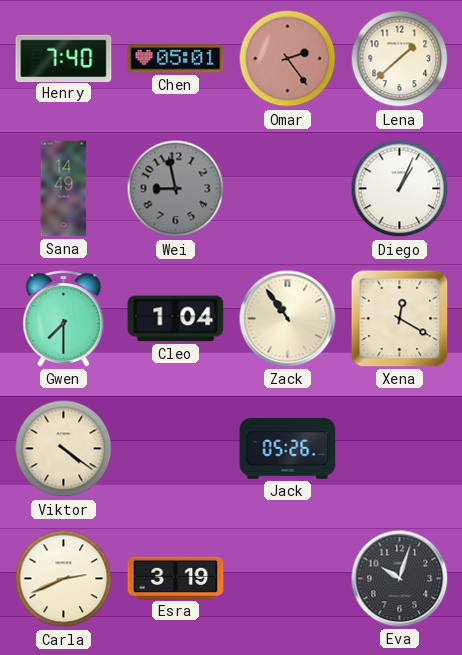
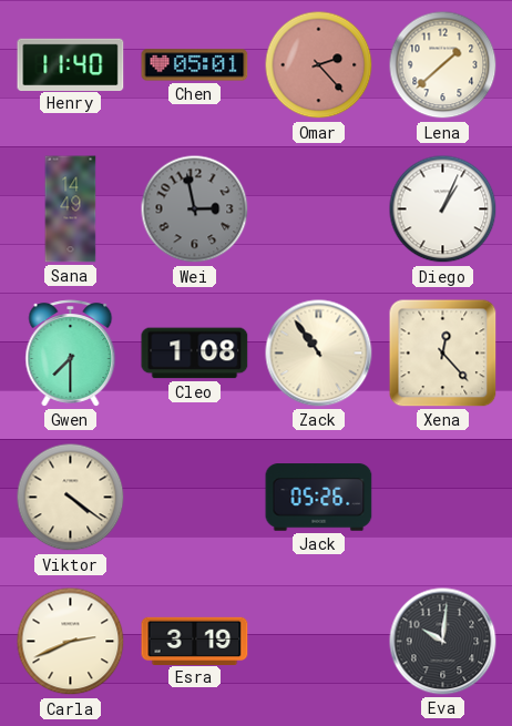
Henry: 7:40 -> 11:40 (71, 64)
Omar: 2:24 -> 2:23 (319, 65)
Wei: 8:58 -> 2:58 (195, 209)
Cleo: 1:04 -> 1:08 (195, 354)
Xena: 12:20 -> 12:23 (443, 354)
Eva: 10:03 -> 10:01 (443, 642)
